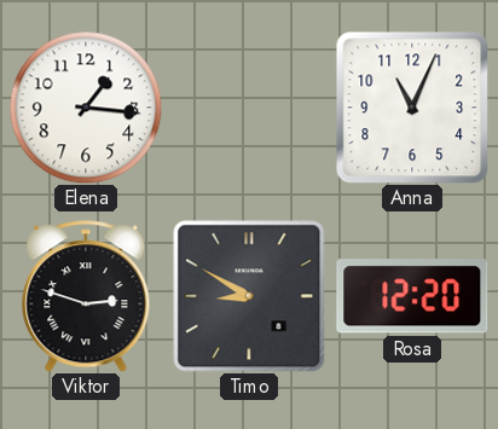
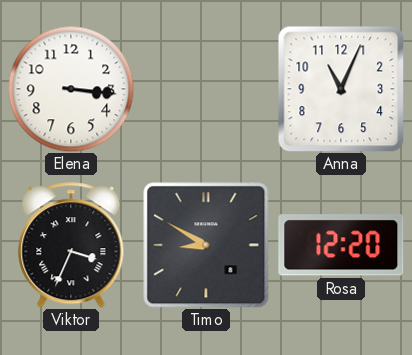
Elena: 1:16 -> 3:16 (71, 89)
Viktor: 2:48 -> 3:34 (71, 245)
